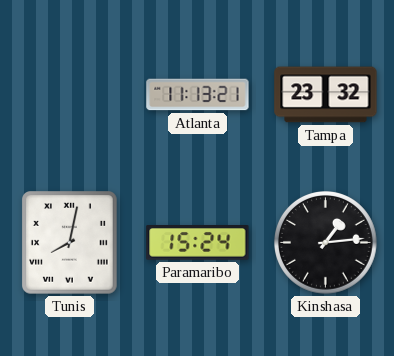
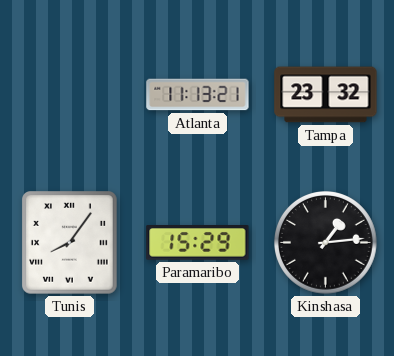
Tunis: 8:02 -> 8:06 (70, 243)
Paramaribo: 15:24 -> 15:29 (198, 243)
